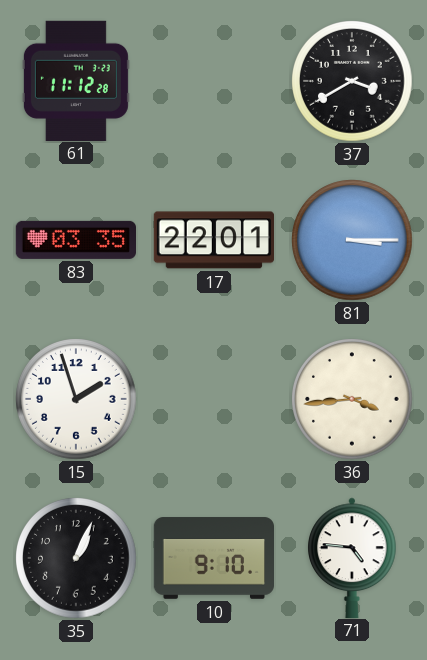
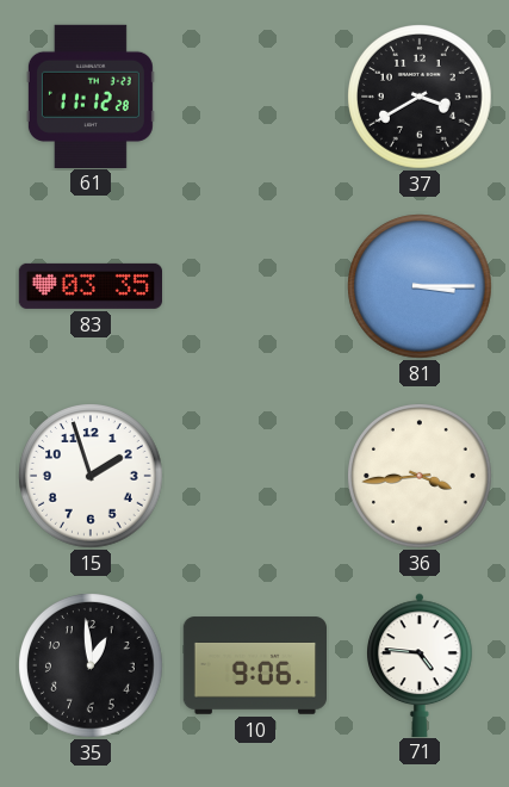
17: 22:01 -> none (213, 240)
35: 1:04 -> 12:59 (91, 665)
10: 9:10 -> 9:06 (254, 665)
